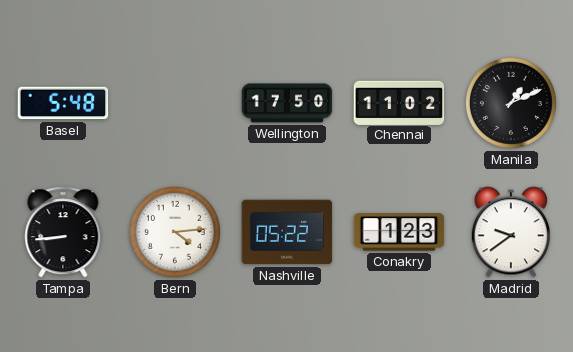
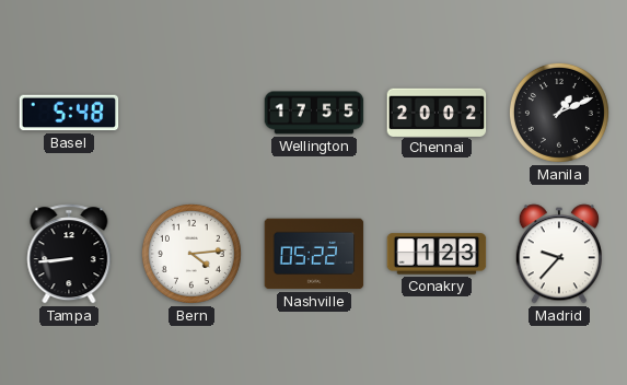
Wellington: 17:50 -> 17:55 (314, 113)
Chennai: 11:02 -> 20:02 (437, 112)
Madrid: 9:39 -> 9:37 (559, 254)
